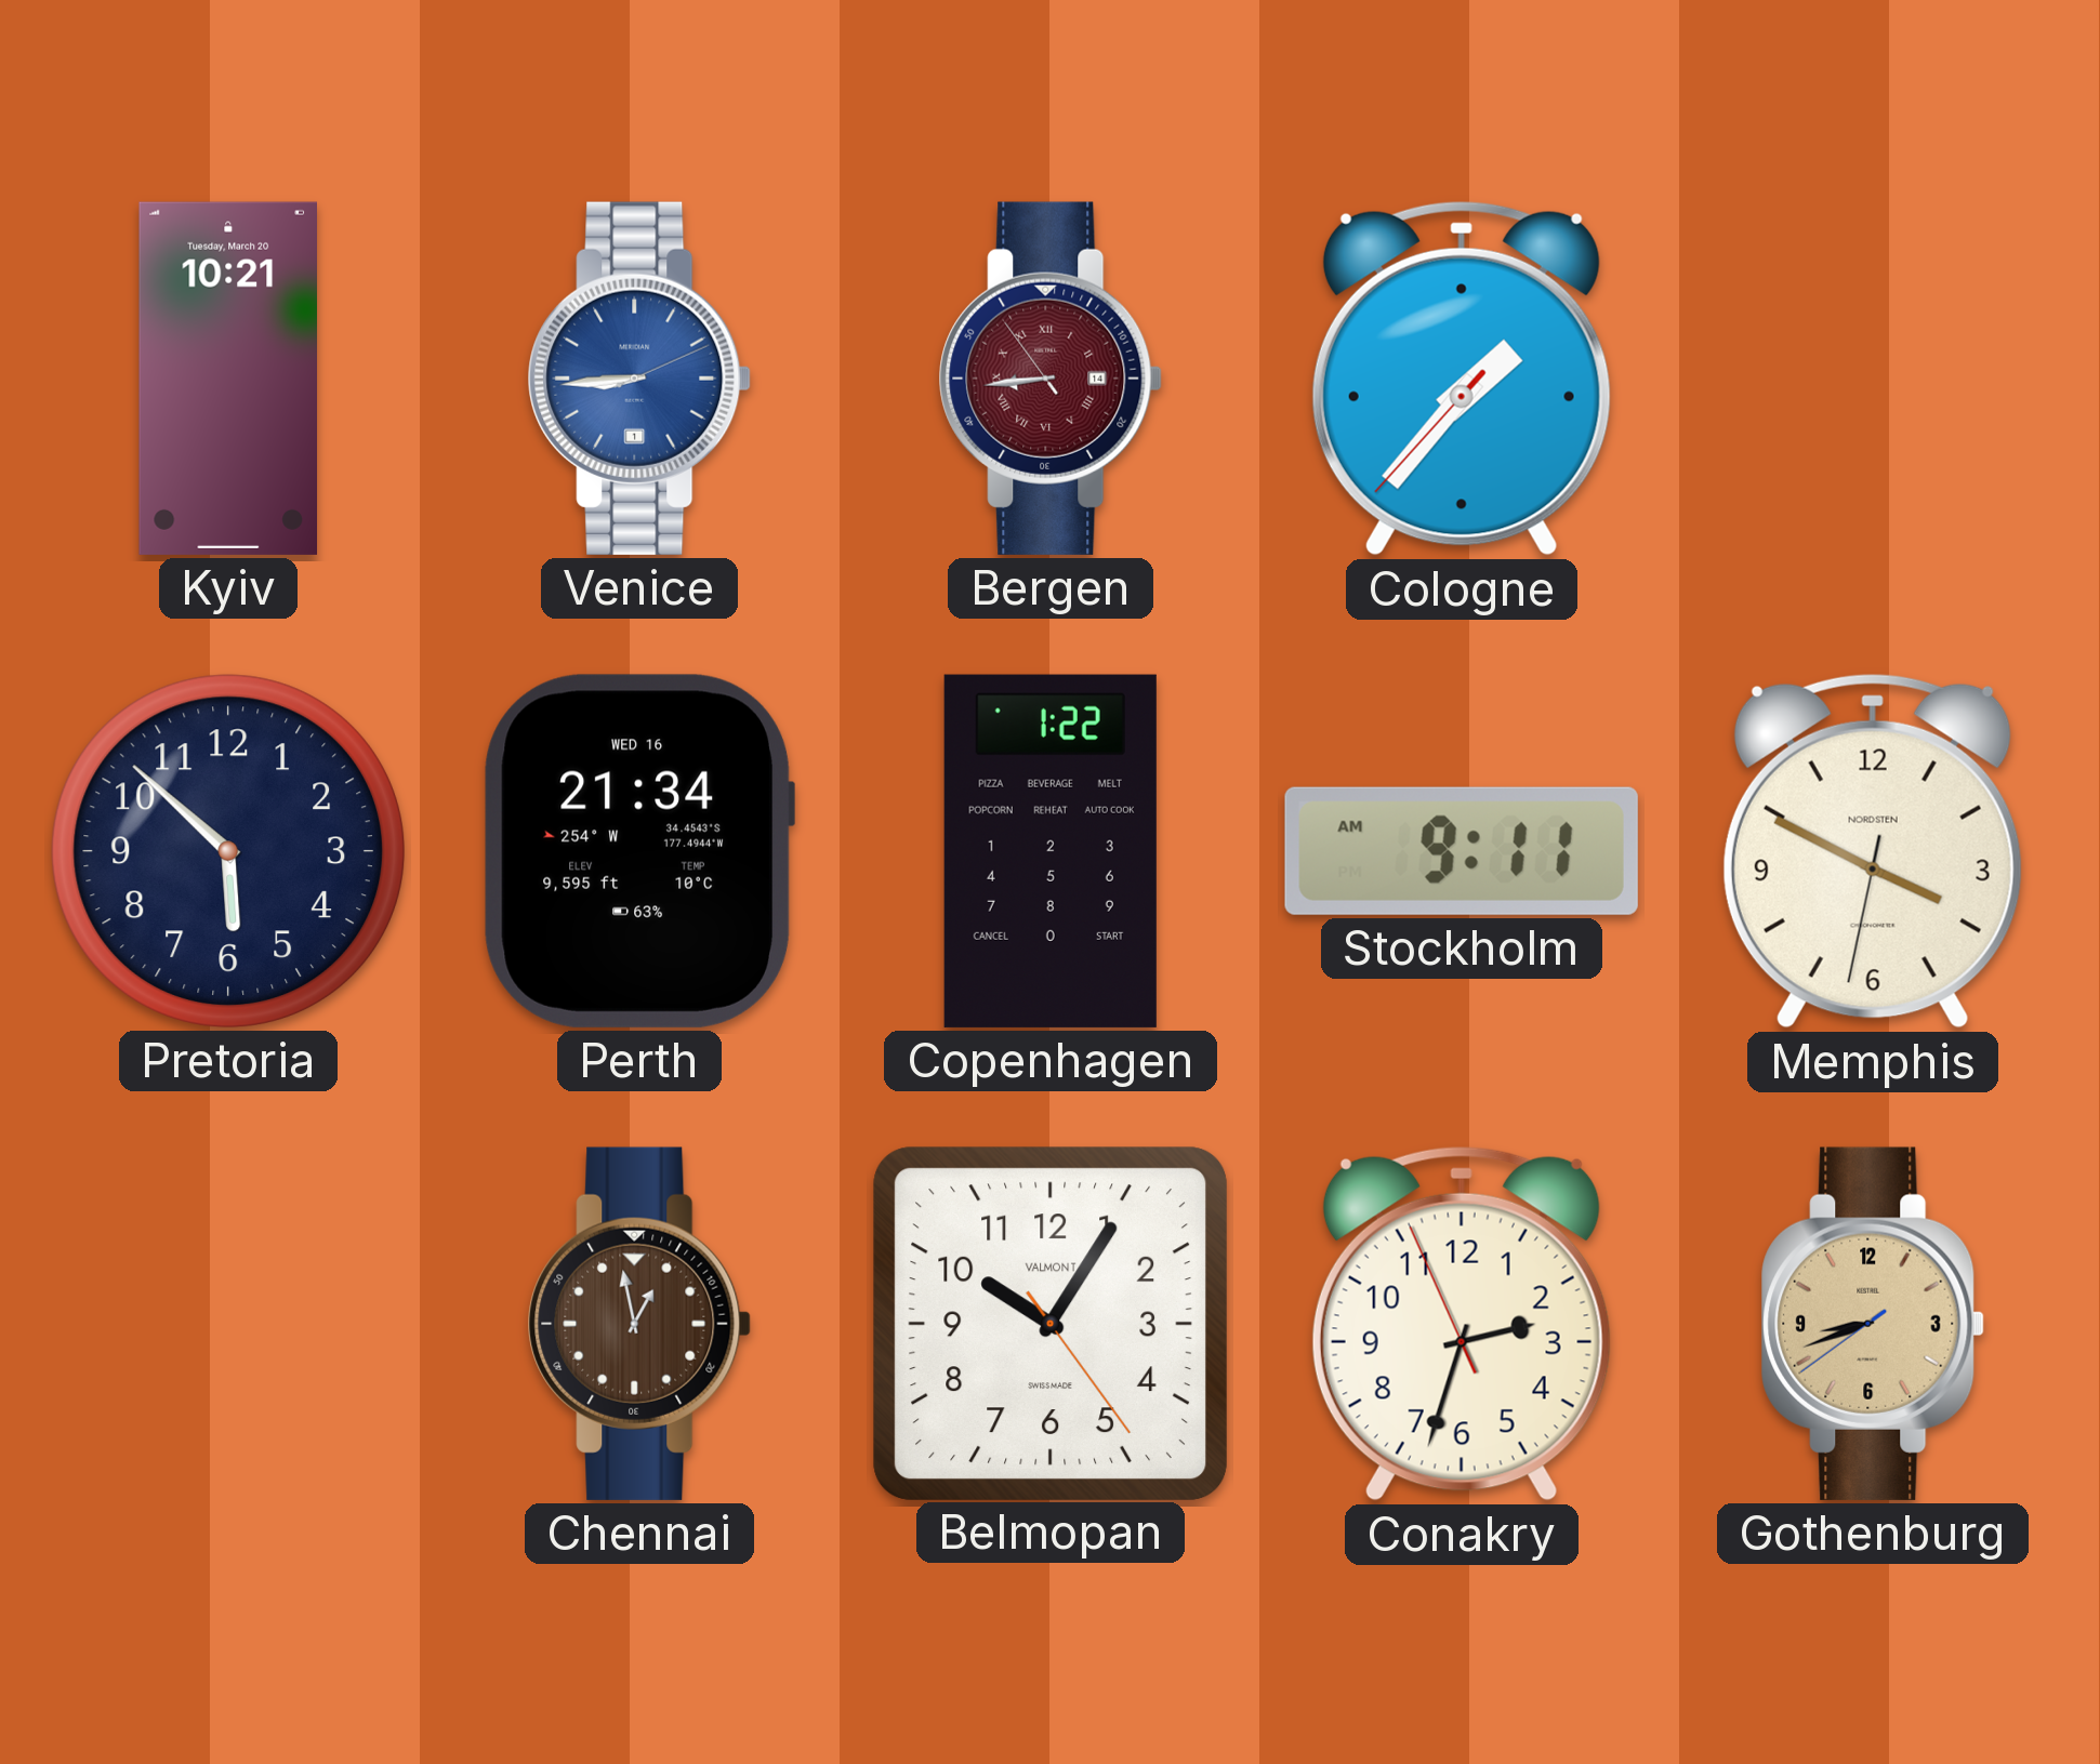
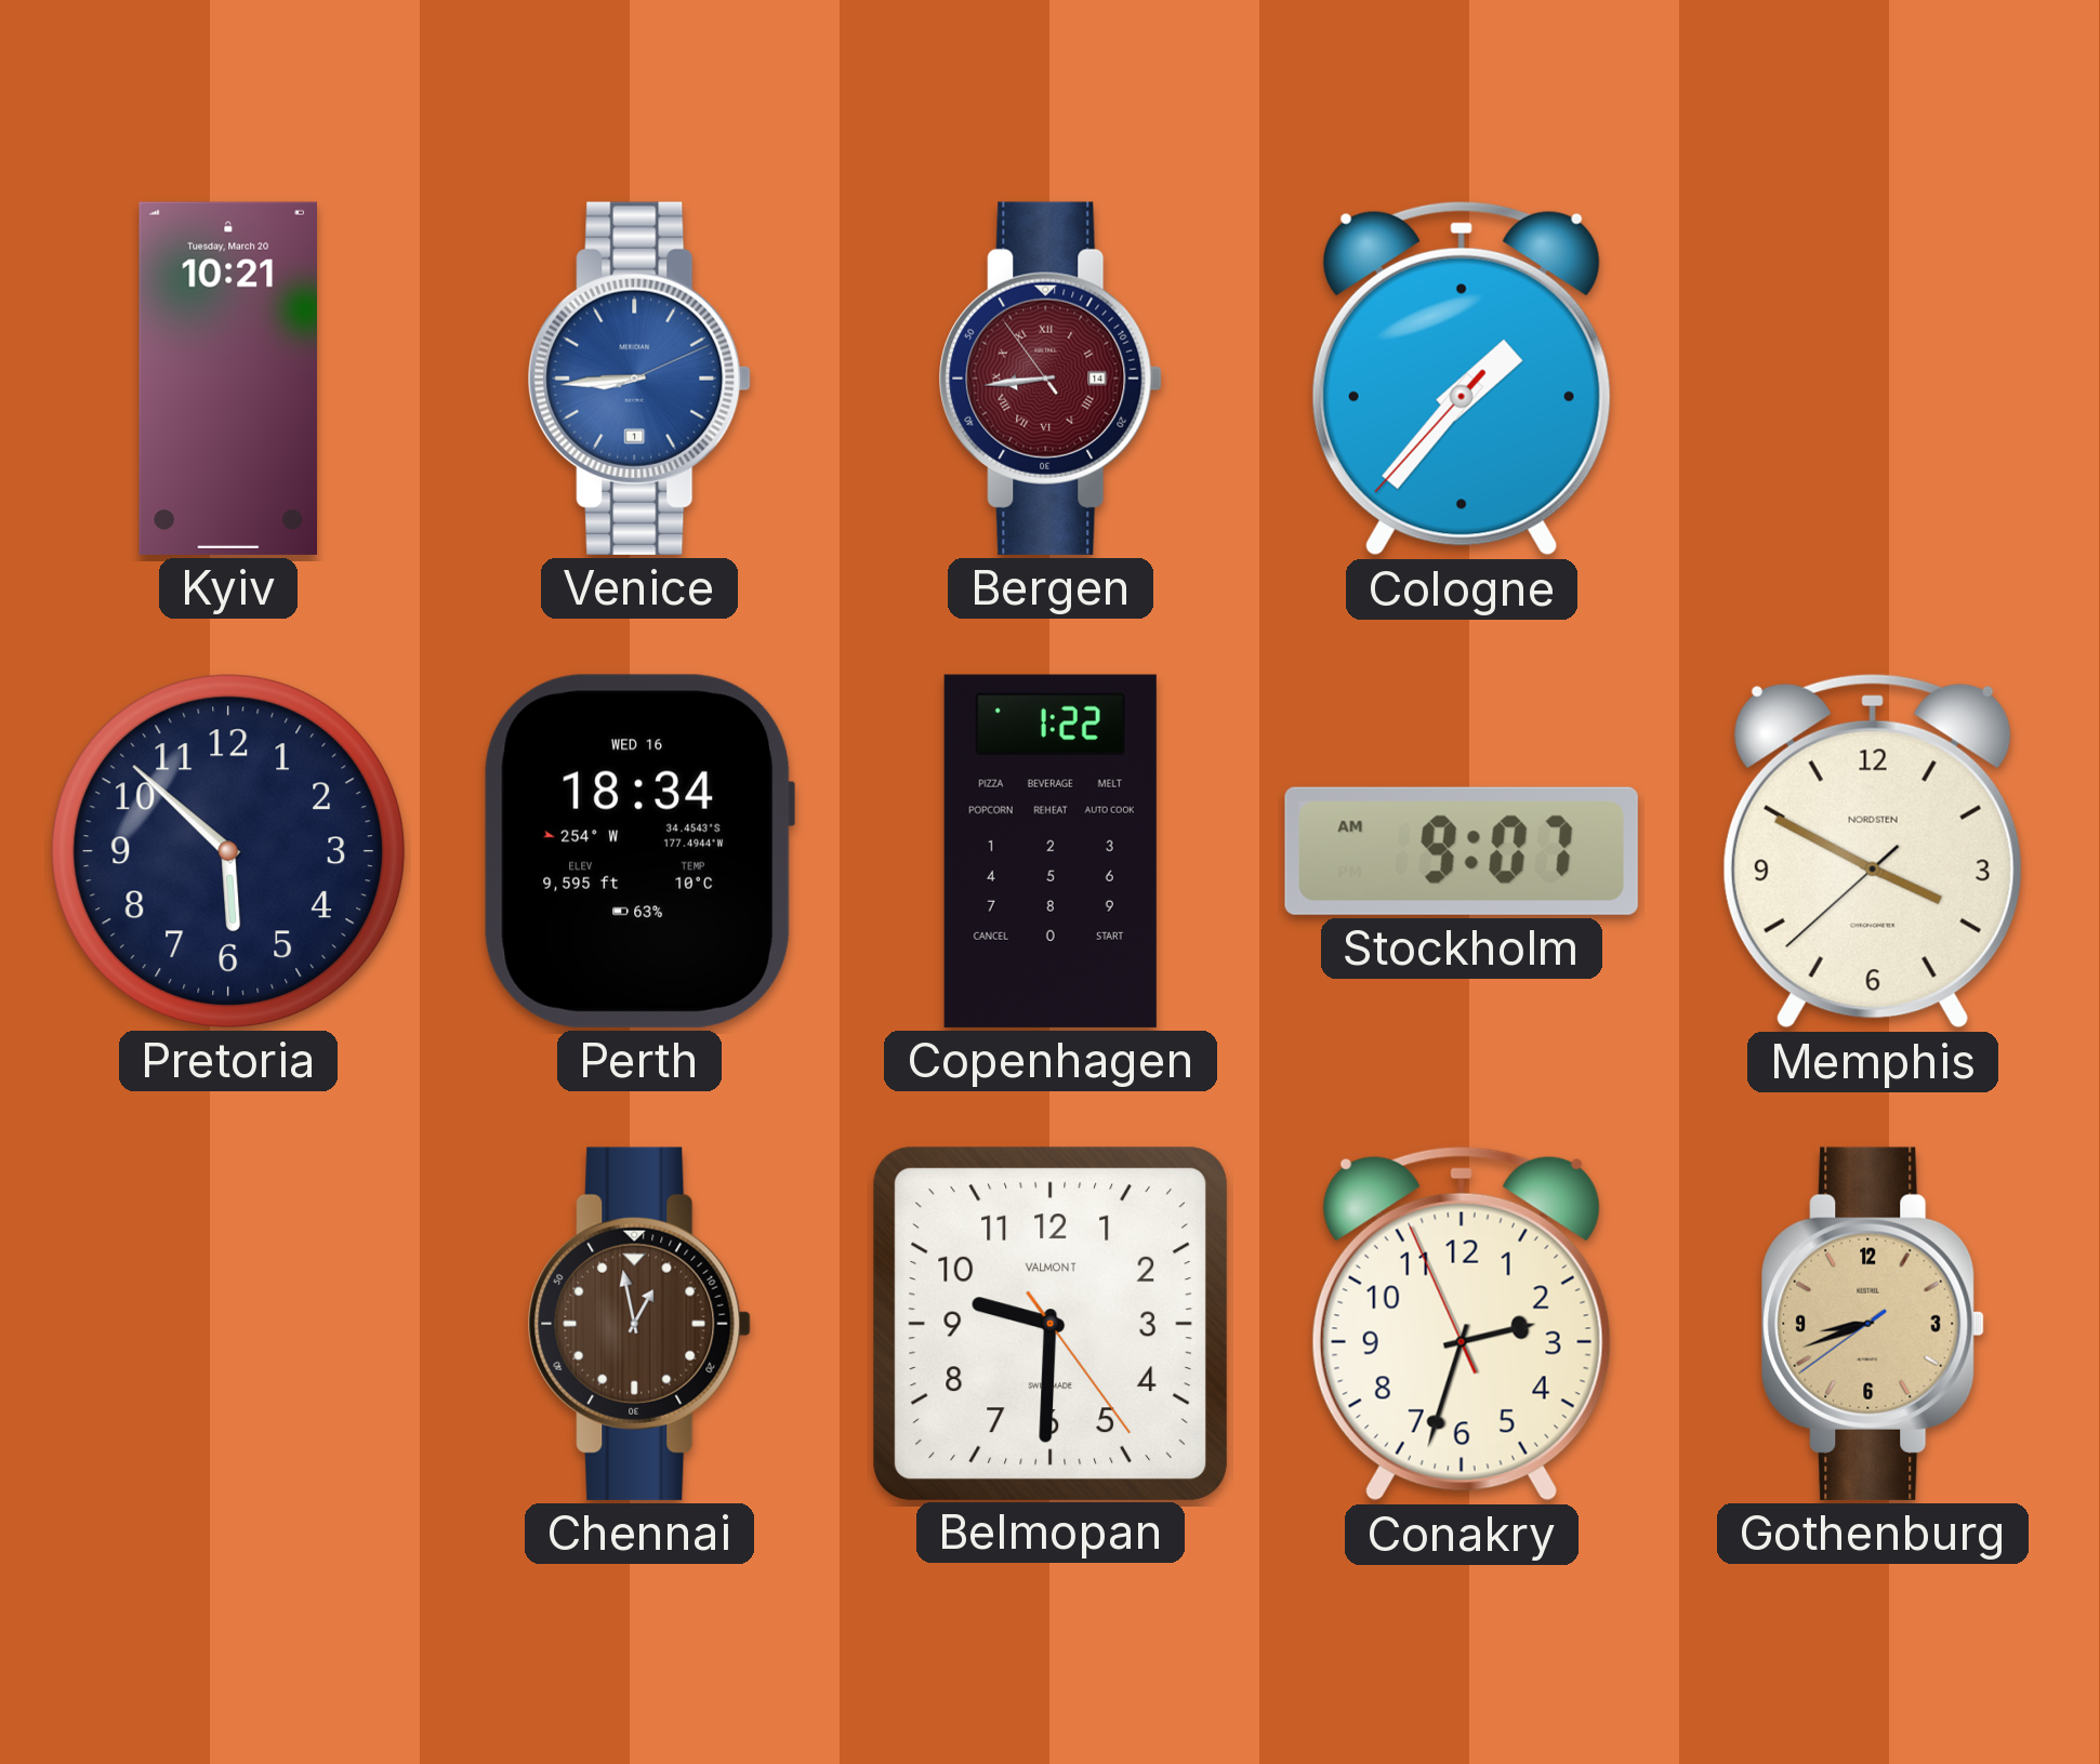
Perth: 21:34 -> 18:34 (639, 851)
Stockholm: 9:11 -> 9:07 (1462, 851)
Memphis: 3:49:32 -> 3:49:38 (1873, 851)
Belmopan: 10:05 -> 9:30 (1049, 1323)
